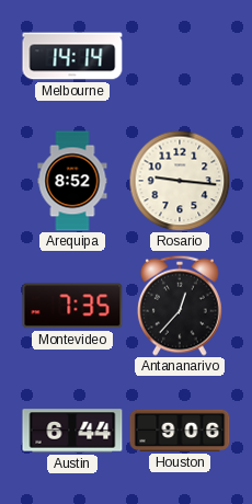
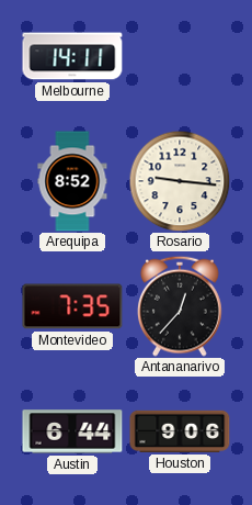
Melbourne: 14:14 -> 14:11 (72, 56)
